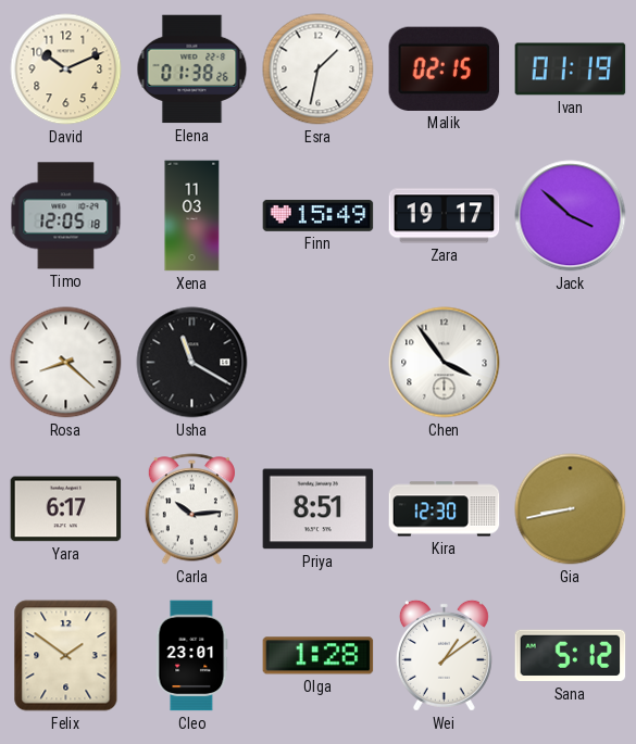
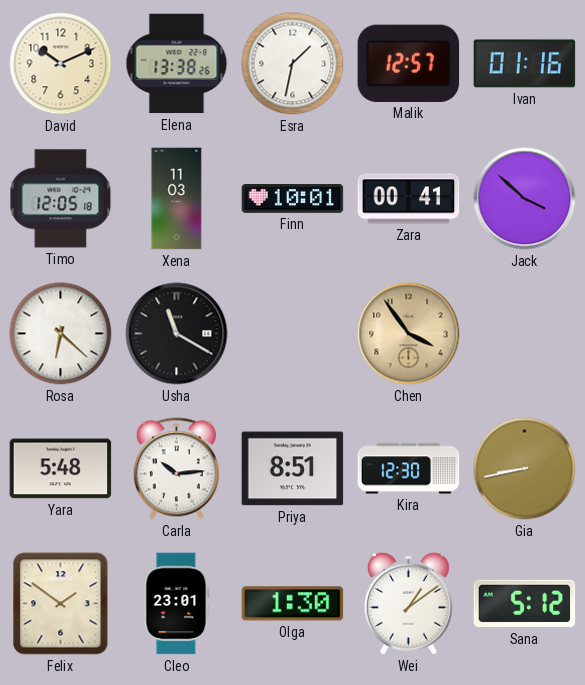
Elena: 01:38 -> 13:38 (177, 64)
Malik: 02:15 -> 12:57 (409, 63)
Ivan: 01:19 -> 01:16 (525, 64)
Finn: 15:49 -> 10:01 (293, 198)
Zara: 19:17 -> 00:41 (409, 199)
Rosa: 8:22 -> 6:22 (61, 334)
Chen dial: white -> champagne (409, 334)
Yara: 6:17 -> 5:48 (61, 469)
Olga: 1:28 -> 1:30 (293, 604)
